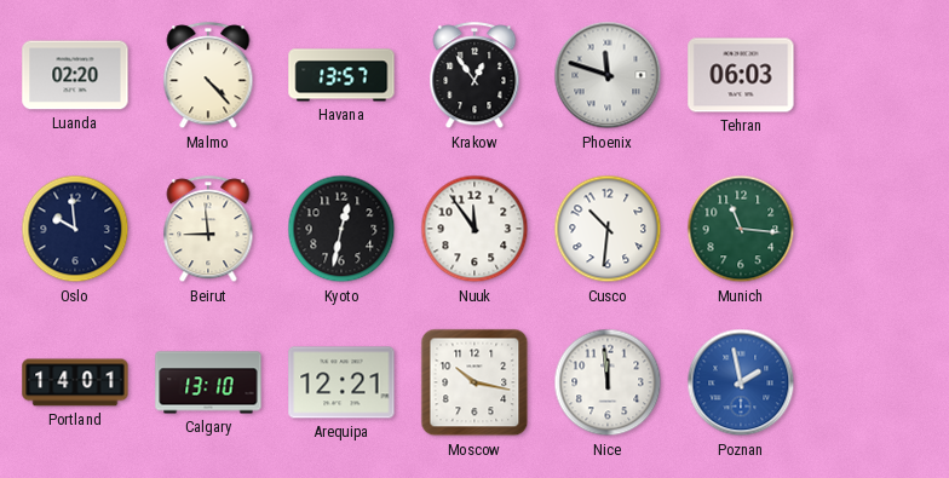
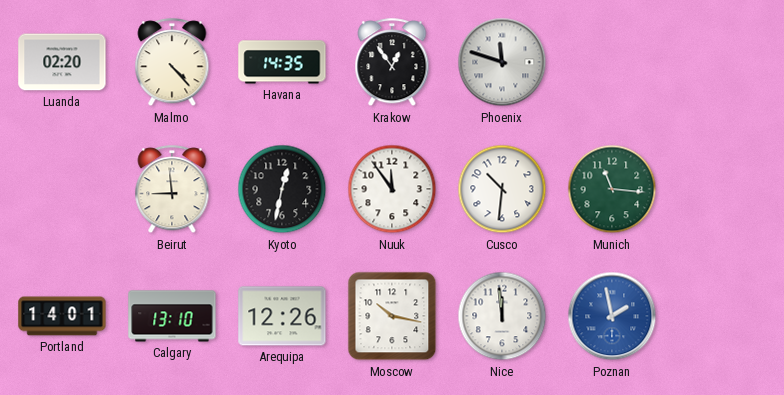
Havana: 13:57 -> 14:35 (282, 62)
Tehran: 06:03 -> none (741, 75)
Oslo: 9:59 -> none (75, 229)
Arequipa: 12:21 -> 12:26 (282, 316)
